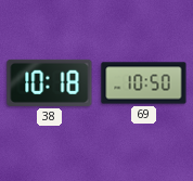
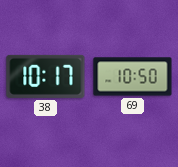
38: 10:18 -> 10:17 (46, 76)
